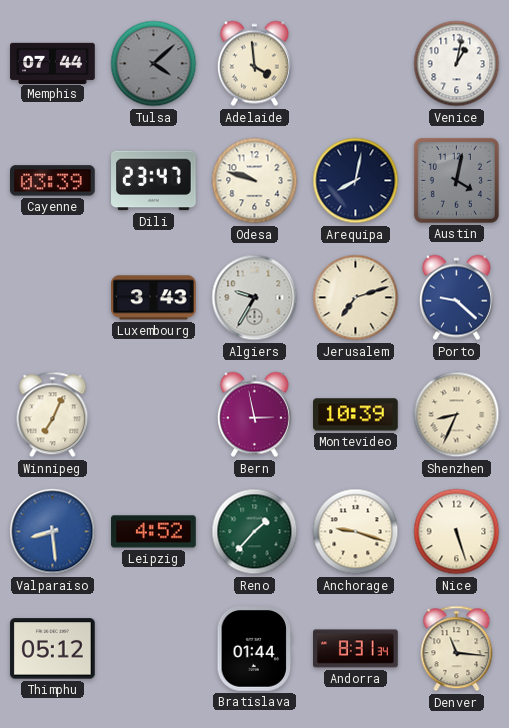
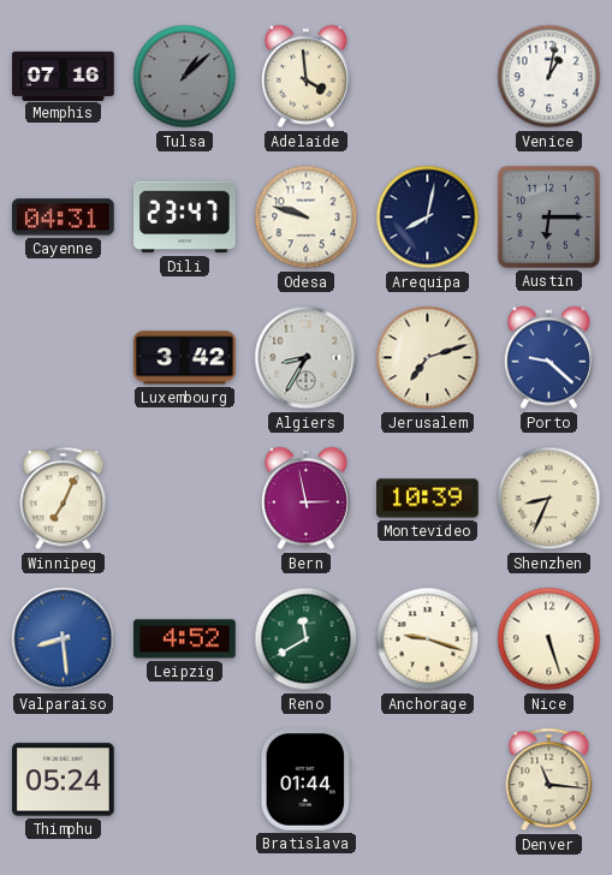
Memphis: 07:44 -> 07:16 (64, 76)
Tulsa: 4:08 -> 1:08 (185, 77)
Cayenne: 03:39 -> 04:31 (64, 218)
Austin: 4:02 -> 6:15 (548, 216)
Luxembourg: 3:43 -> 3:42 (185, 358)
Algiers: 9:35 -> 8:35 (307, 358)
Reno: 1:37 -> 11:40 (307, 639)
Thimphu: 05:12 -> 05:24 (64, 780)
Andorra: 8:31 -> none (356, 649)
